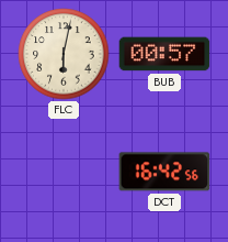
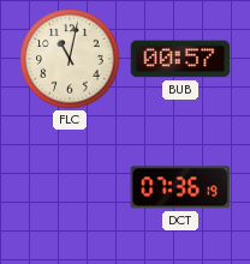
FLC: 6:02 -> 11:02 (70, 59)
DCT: 16:42 -> 07:36 (180, 187)
